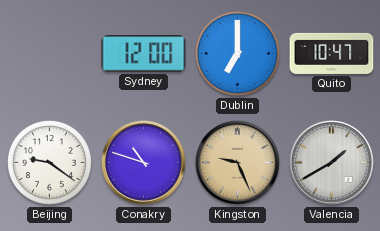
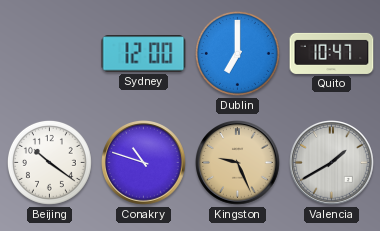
Beijing: 9:21 -> 10:21 (49, 162)
